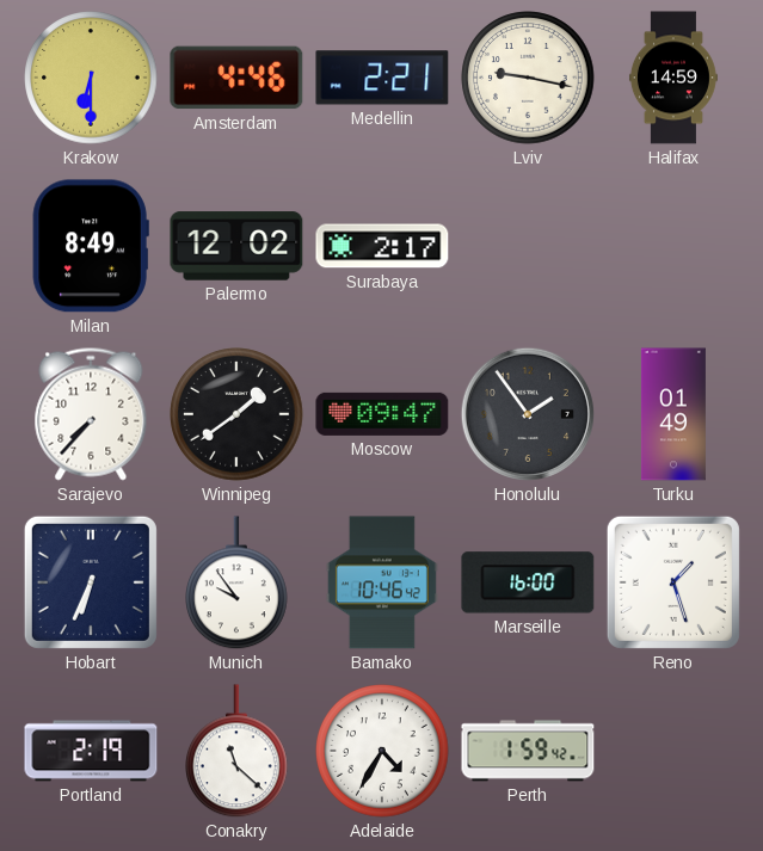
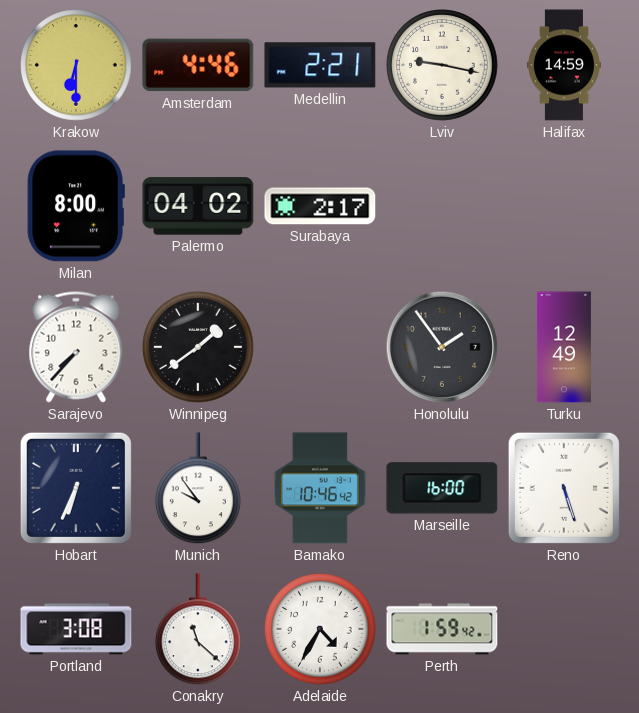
Milan: 8:49 -> 8:00 (76, 206)
Palermo: 12:02 -> 04:02 (198, 206)
Moscow: 09:47 -> none (382, 414)
Turku: 01:49 -> 12:49 (564, 347)
Reno: 1:27 -> 5:27 (564, 488)
Portland: 2:19 -> 3:08 (76, 629)
